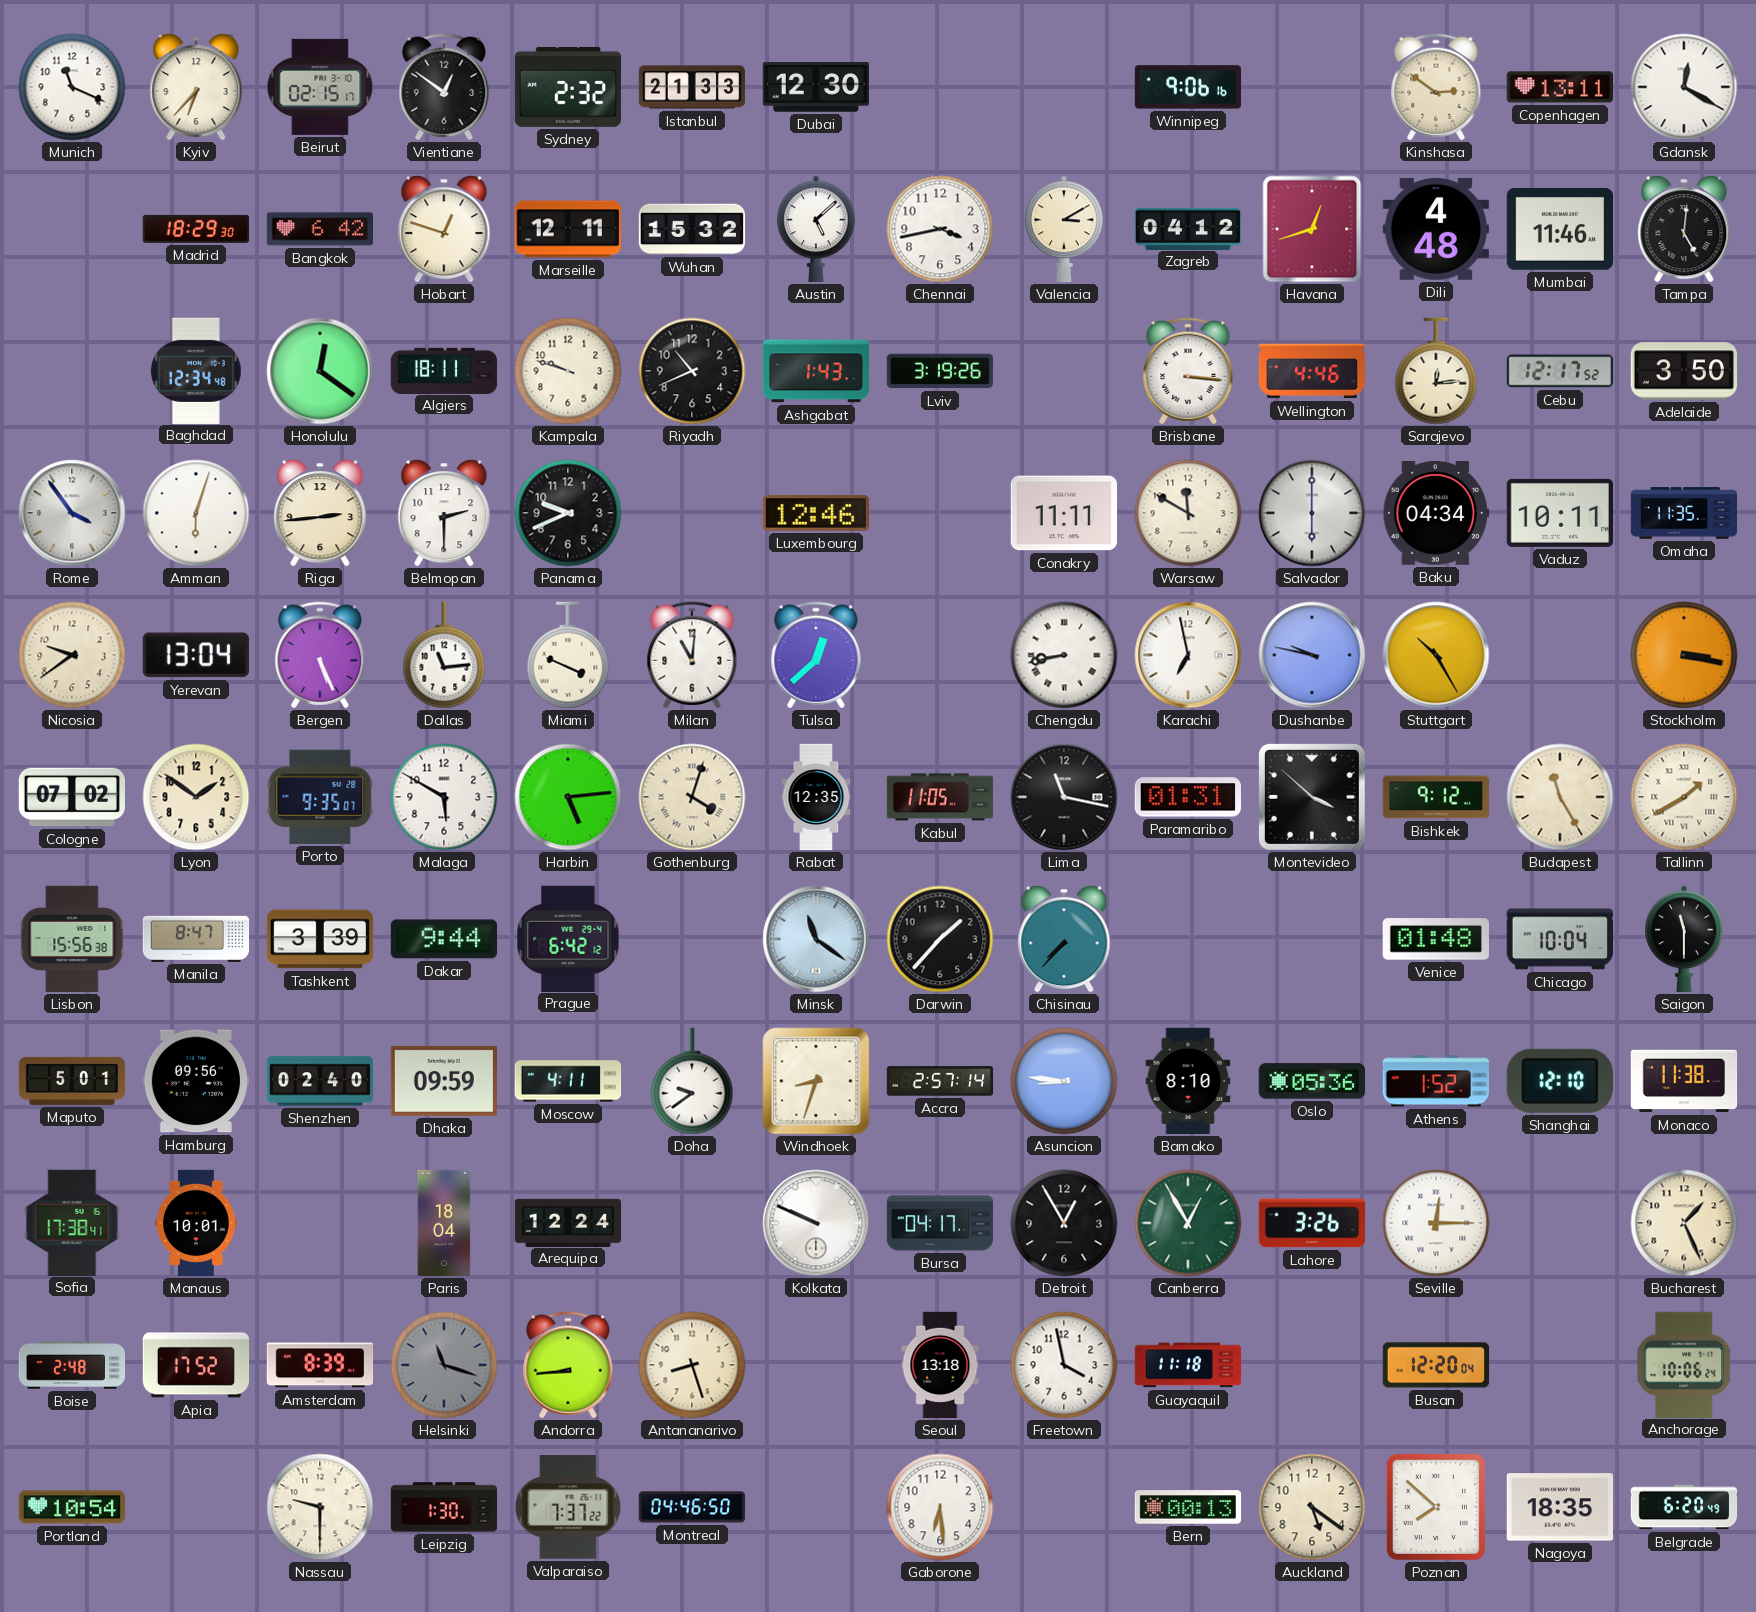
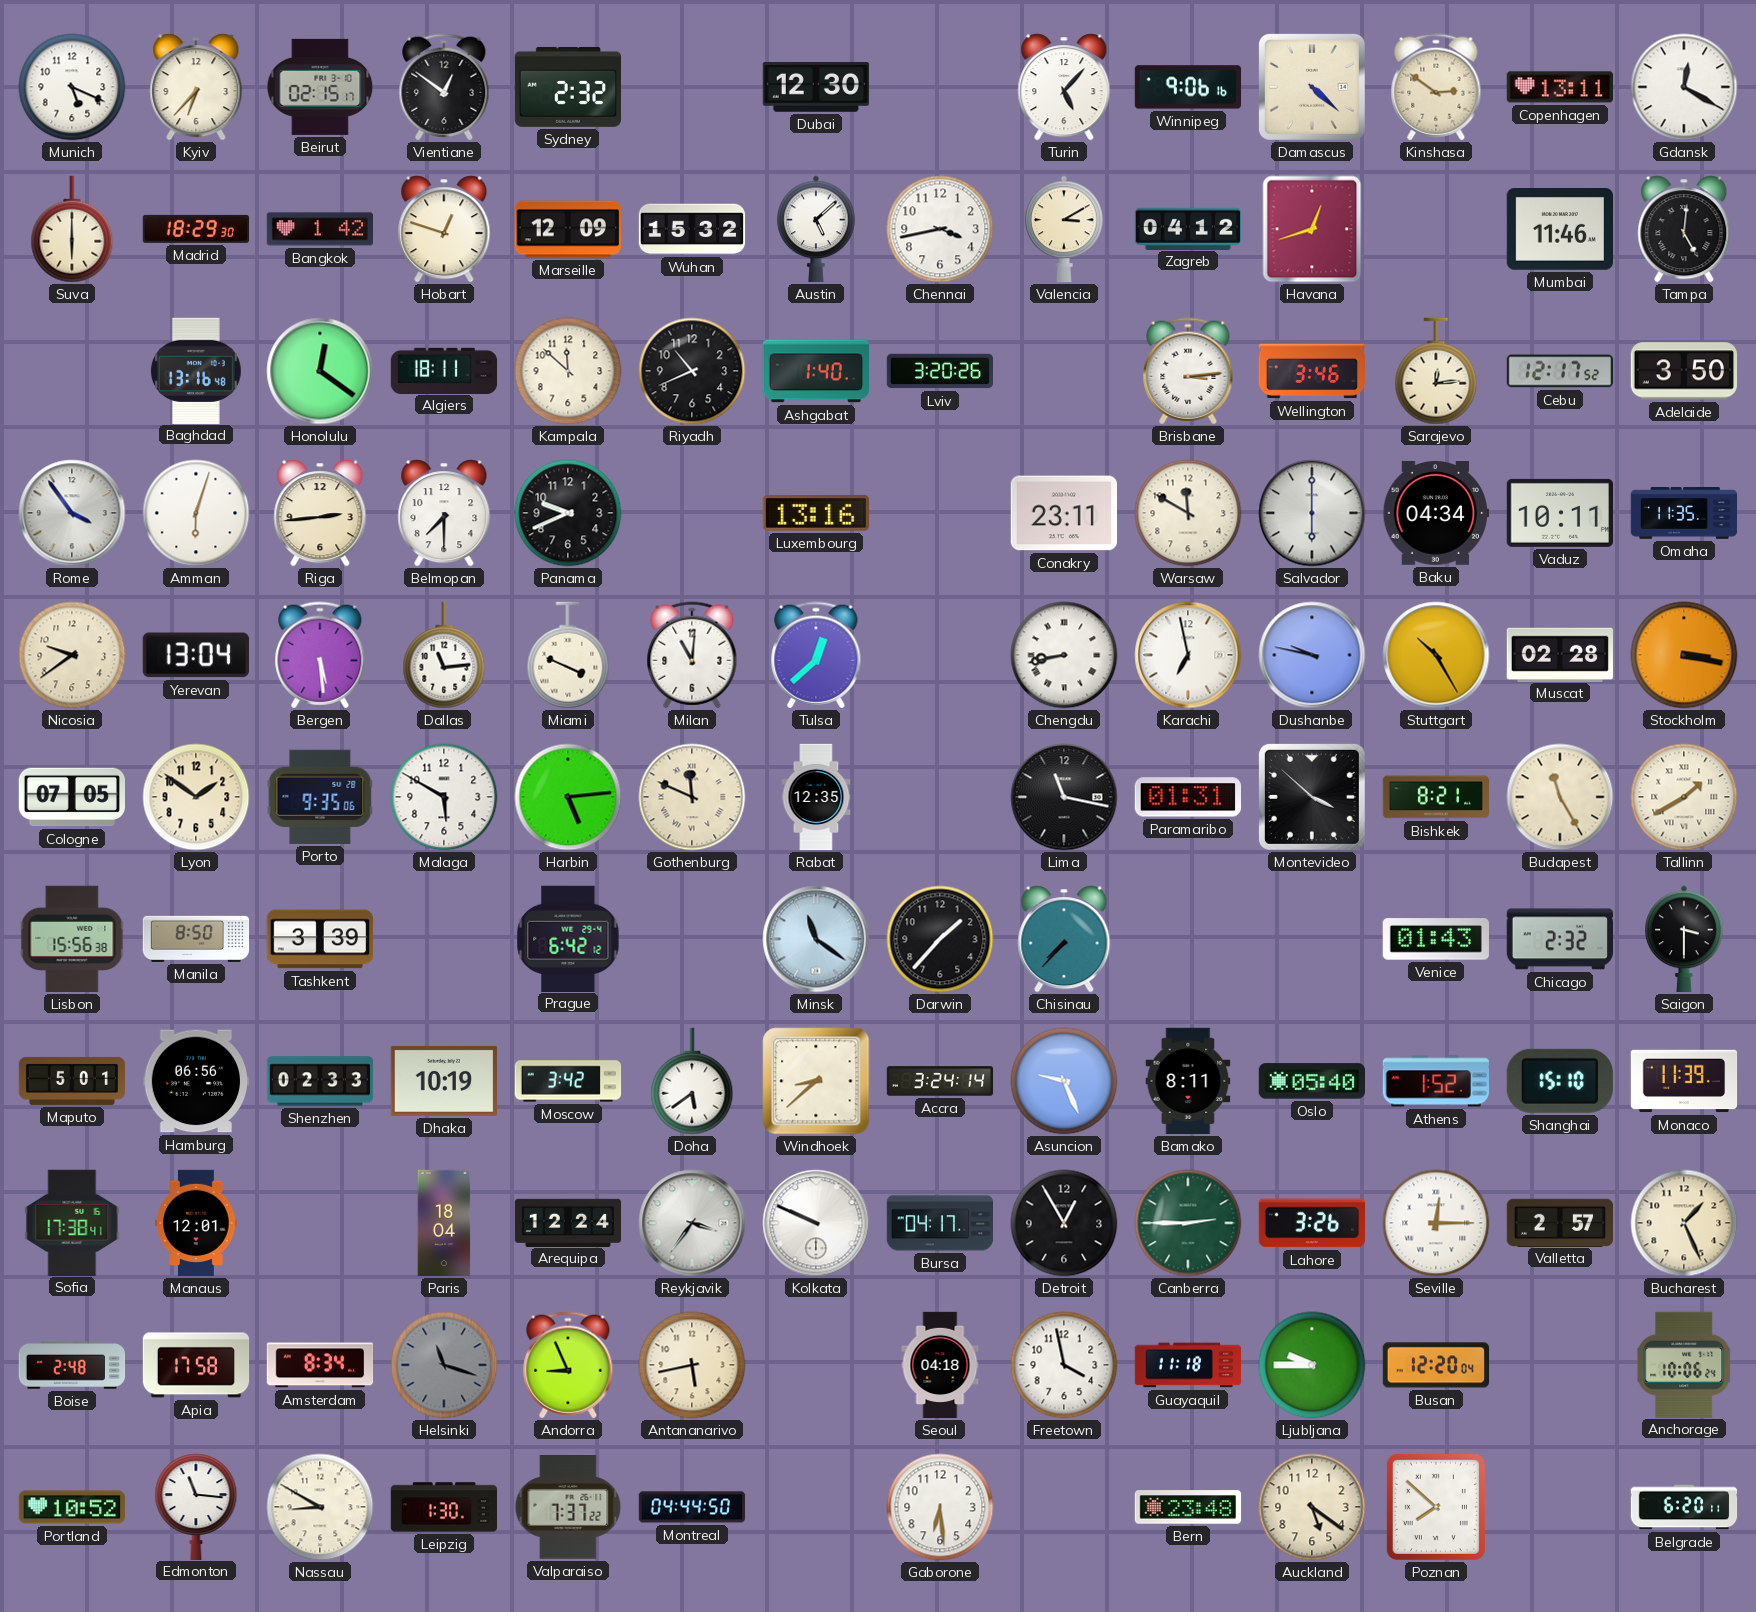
Munich: 11:19 -> 5:19 (72, 87)
Istanbul: 21:33 -> none (692, 87)
Turin: none -> 5:07 (1064, 87)
Damascus: none -> 4:22 (1312, 87)
Suva: none -> 6:00 (72, 229)
Bangkok: 6:42 -> 1:42 (319, 229)
Marseille: 12:11 -> 12:09 (567, 229)
Dili: 4:48 -> none (1435, 229)
Baghdad: 12:34 -> 13:16 (196, 370)
Kampala: 9:48 -> 11:52 (568, 371)
Ashgabat: 1:43 -> 1:40 (815, 371)
Lviv: 3:19 -> 3:20 (940, 371)
Brisbane: 3:16 -> 3:14 (1188, 371)
Wellington: 4:46 -> 3:46 (1312, 371)
Belmopan: 2:30 -> 7:30 (444, 513)
Luxembourg: 12:46 -> 13:16 (815, 513)
Conakry: 11:11 -> 23:11 (1063, 513)
Bergen: 5:26 -> 5:29 (320, 655)
Muscat: none -> 02:28 (1559, 654)
Cologne: 07:02 -> 07:05 (71, 797)
Porto: 9:35:07 -> 9:35:06 (320, 797)
Gothenburg: 4:03 -> 11:49 (692, 797)
Kabul: 11:05 -> none (940, 797)
Bishkek: 9:12 -> 8:21 (1436, 797)
Manila: 8:47 -> 8:50 (196, 939)
Dakar: 9:44 -> none (443, 939)
Venice: 01:48 -> 01:43 (1436, 939)
Chicago: 10:04 -> 2:32 (1559, 939)
Saigon: 11:30 -> 3:30 (1684, 939)
Hamburg: 09:56 -> 06:56 (195, 1081)
Shenzhen: 02:40 -> 02:33 (320, 1081)
Dhaka: 09:59 -> 10:19 (443, 1081)
Moscow: 4:11 -> 3:42 (568, 1081)
Doha: 9:39 -> 5:39 (692, 1081)
Windhoek: 8:33 -> 8:38 (816, 1081)
Accra: 2:57 -> 3:24 (940, 1081)
Asuncion: 8:46 -> 9:26 (1064, 1081)
Bamako: 8:10 -> 8:11 (1188, 1081)
Oslo: 05:36 -> 05:40 (1311, 1081)
Shanghai: 12:10 -> 15:10 (1560, 1081)
Monaco: 11:38 -> 11:39 (1684, 1081)
Manaus: 10:01 -> 12:01 (196, 1223)
Reykjavik: none -> 3:36 (692, 1223)
Canberra: 12:55 -> 2:45 (1188, 1223)
Valletta: none -> 2:57 (1560, 1222)
Apia: 17:52 -> 17:58 (196, 1365)
Amsterdam: 8:39 -> 8:34 (320, 1365)
Andorra: 8:44 -> 8:56 (568, 1365)
Antananarivo: 8:27 -> 5:43 (692, 1365)
Seoul: 13:18 -> 04:18 (940, 1365)
Ljubljana: none -> 9:45 (1312, 1365)
Portland: 10:54 -> 10:52 (72, 1507)
Edmonton: none -> 11:16 (196, 1506)
Nassau: 9:30 -> 8:50 (320, 1507)
Montreal: 04:46 -> 04:44 (692, 1507)
Bern: 00:13 -> 23:48 (1188, 1507)
Nagoya: 18:35 -> none (1559, 1507)
Belgrade: 6:20:49 -> 6:20:11 (1684, 1507)
